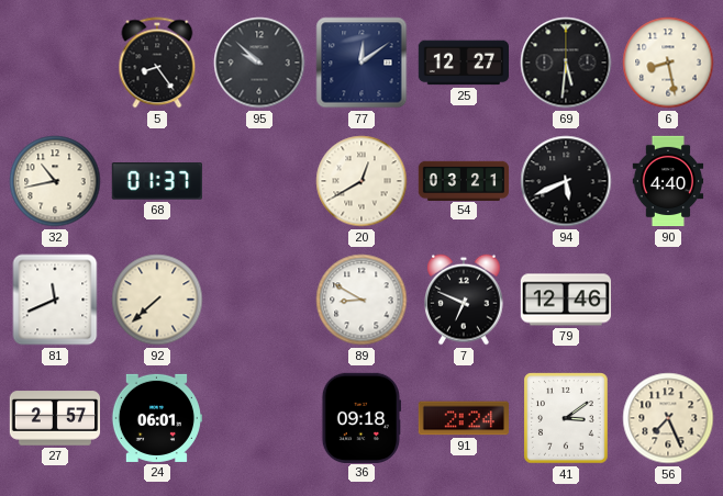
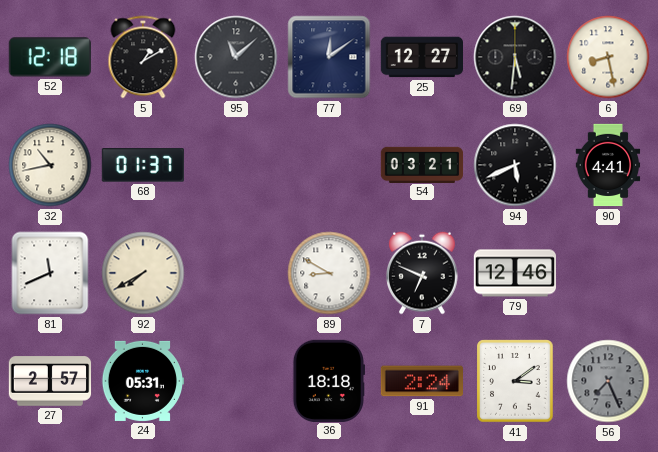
52: none -> 12:18 (50, 57)
5: 8:24 -> 1:10 (143, 57)
95: 9:52 -> 11:08 (236, 57)
20: 12:40 -> none (361, 181)
90: 4:40 -> 4:41 (608, 165)
92: 7:38 -> 7:40 (143, 273)
24: 06:01 -> 05:31 (142, 381)
36: 09:18 -> 18:18 (328, 380)
56 dial: cream -> grey (608, 381)
